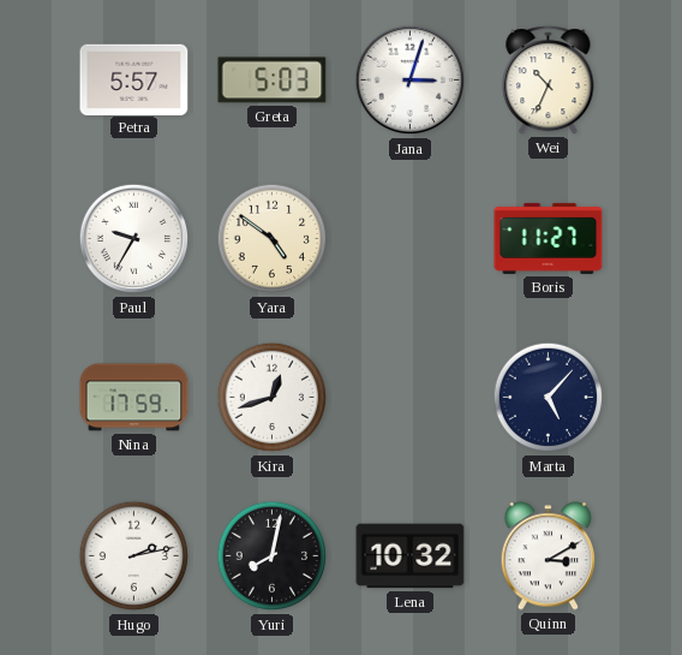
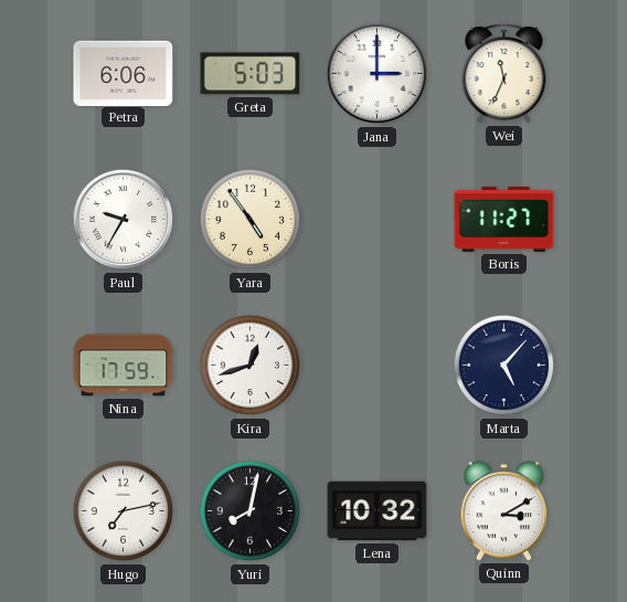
Petra: 5:57 -> 6:06 (124, 73)
Jana: 3:03 -> 3:00 (378, 74)
Wei: 10:34 -> 11:34 (504, 74)
Yara: 4:51 -> 4:54 (251, 220)
Hugo: 2:13 -> 7:13 (124, 511)
